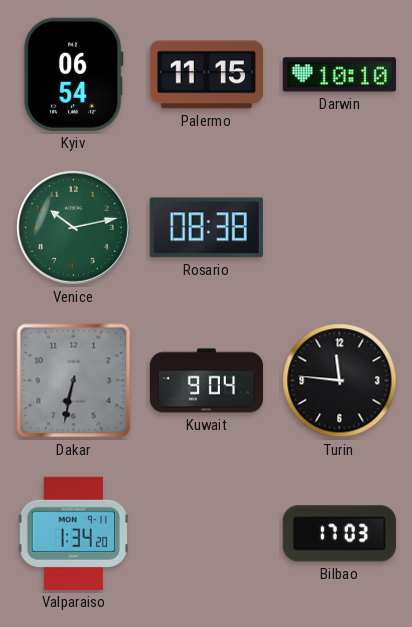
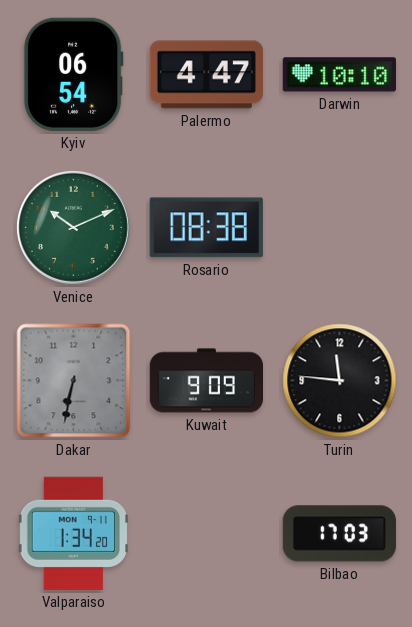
Palermo: 11:15 -> 4:47 (206, 75)
Venice: 10:13 -> 10:11 (73, 227)
Kuwait: 9:04 -> 9:09 (206, 381)
